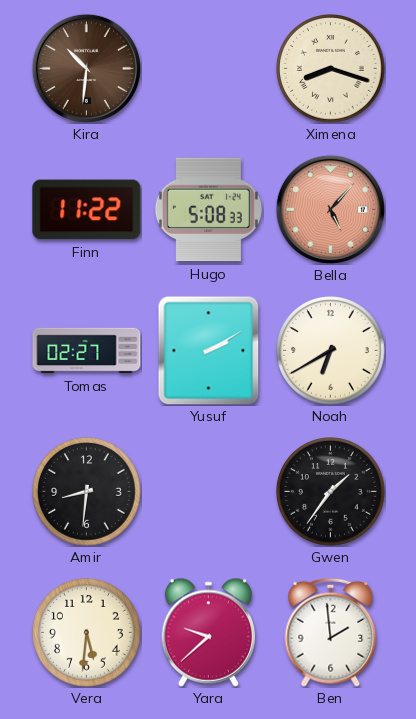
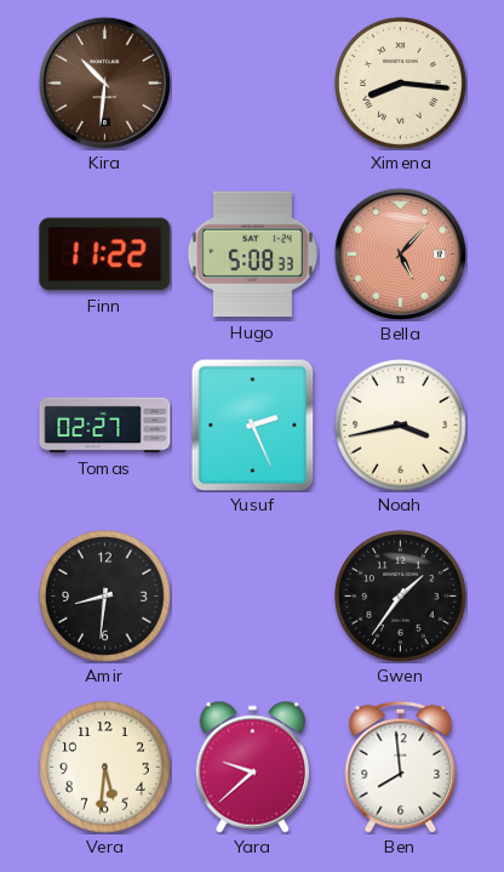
Ximena: 8:18 -> 8:16 (401, 84)
Yusuf: 2:10 -> 2:26 (253, 424)
Noah: 6:40 -> 3:43 (401, 426)
Ben: 1:59 -> 7:59 (401, 766)
